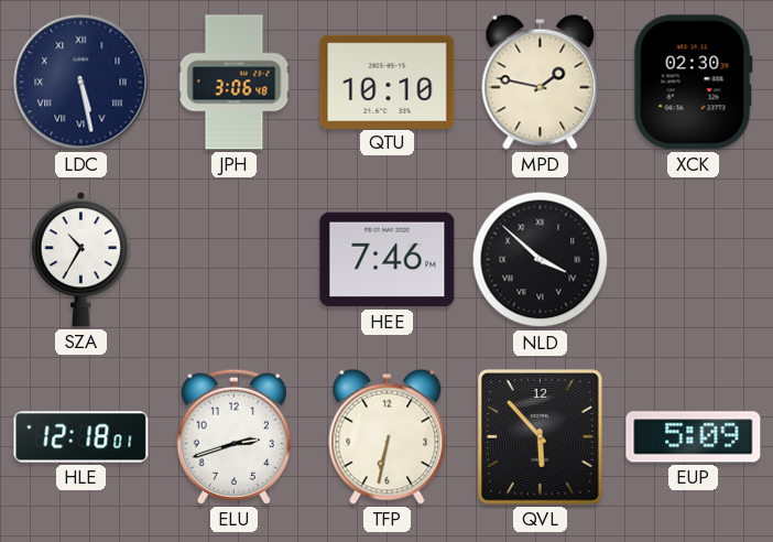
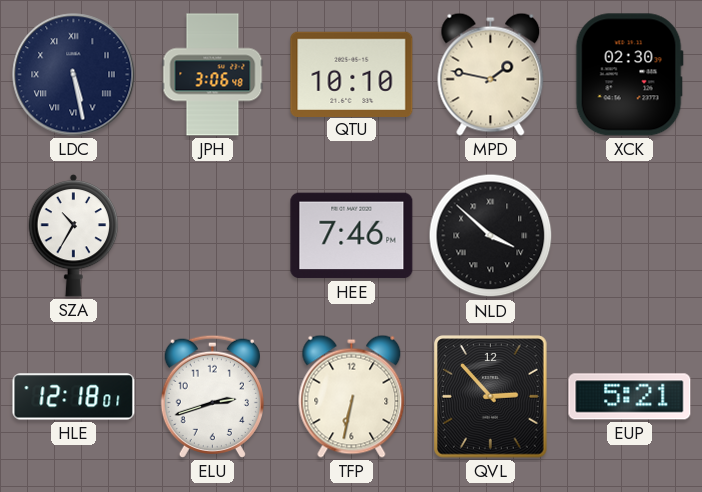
QVL: 5:53 -> 2:53 (491, 397)
EUP: 5:09 -> 5:21 (630, 397)
